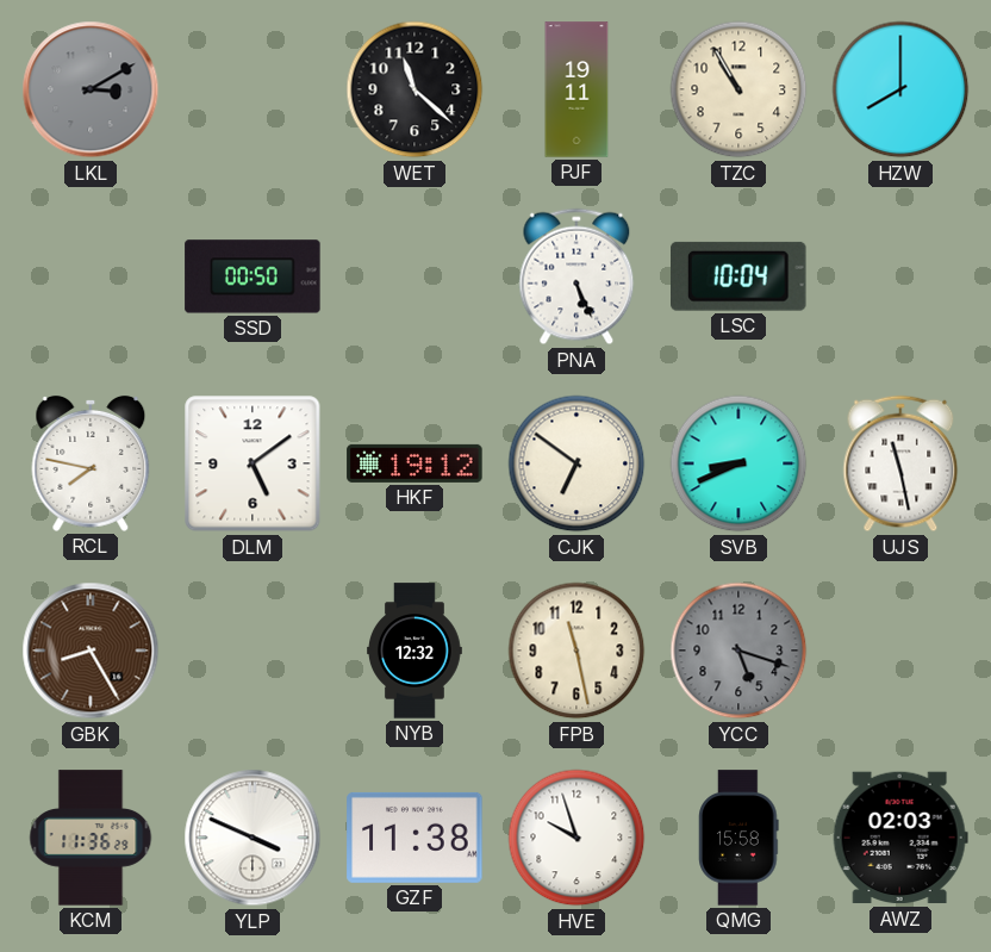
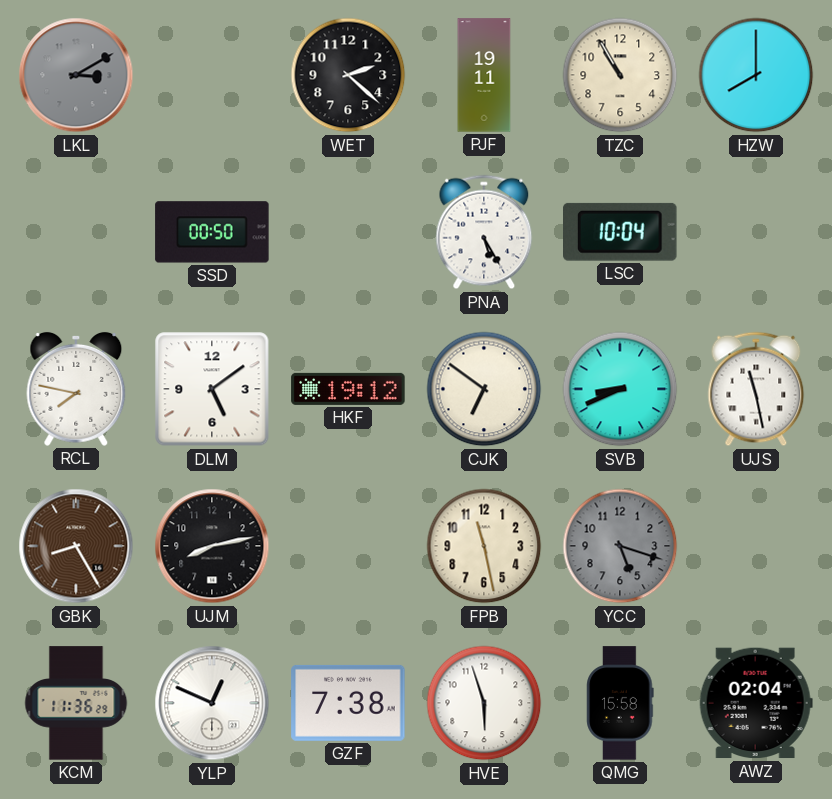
WET: 11:22 -> 2:22 (348, 75)
PNA: 5:26 -> 5:25 (484, 232)
UJM: none -> 8:13 (212, 546)
NYB: 12:32 -> none (416, 651)
YLP: 3:49 -> 12:49 (212, 703)
GZF: 11:38 -> 7:38 (348, 703)
HVE: 9:57 -> 5:57 (484, 703)
AWZ: 02:03 -> 02:04 (756, 703)
